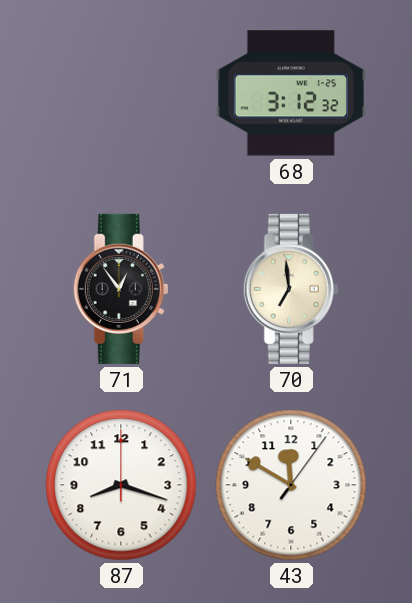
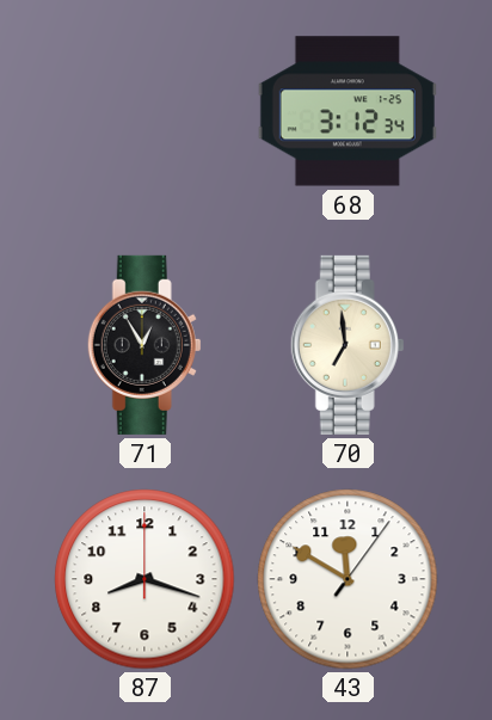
68: 3:12:32 -> 3:12:34 (348, 111)
71: 12:54 -> 12:55 (144, 345)
